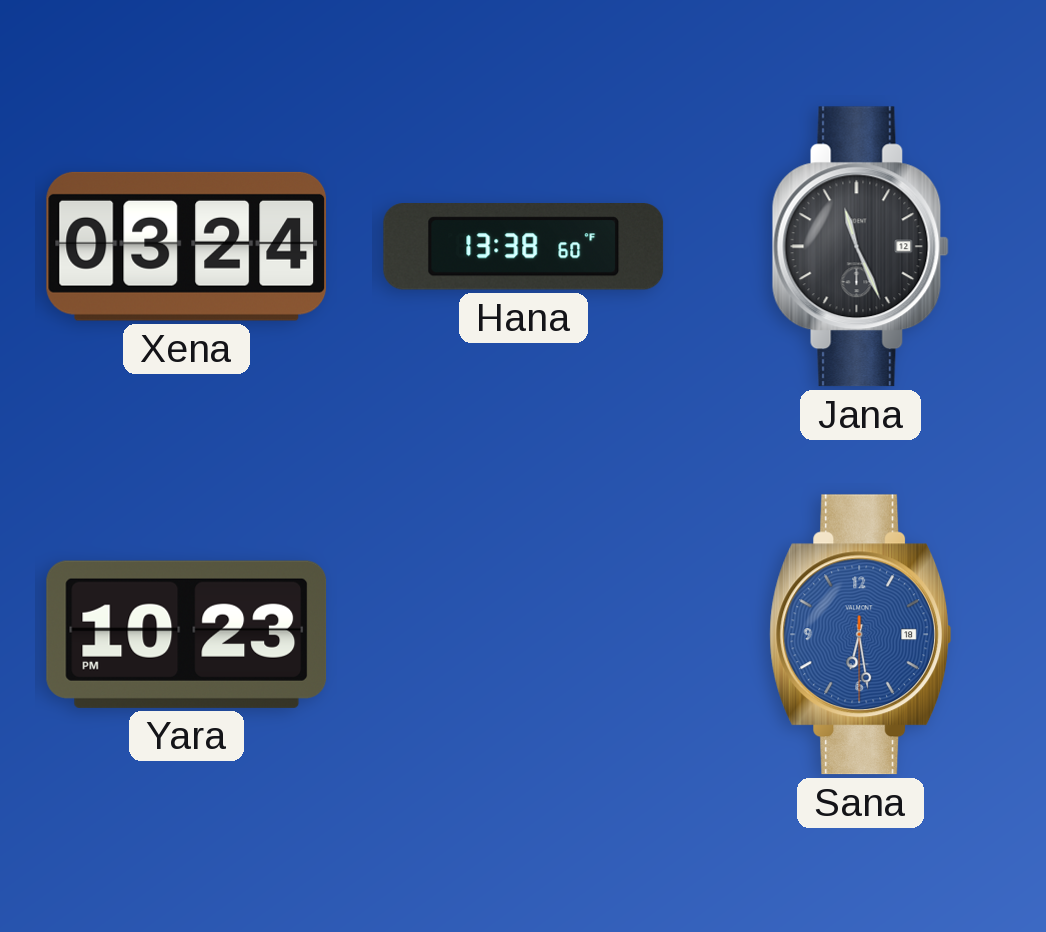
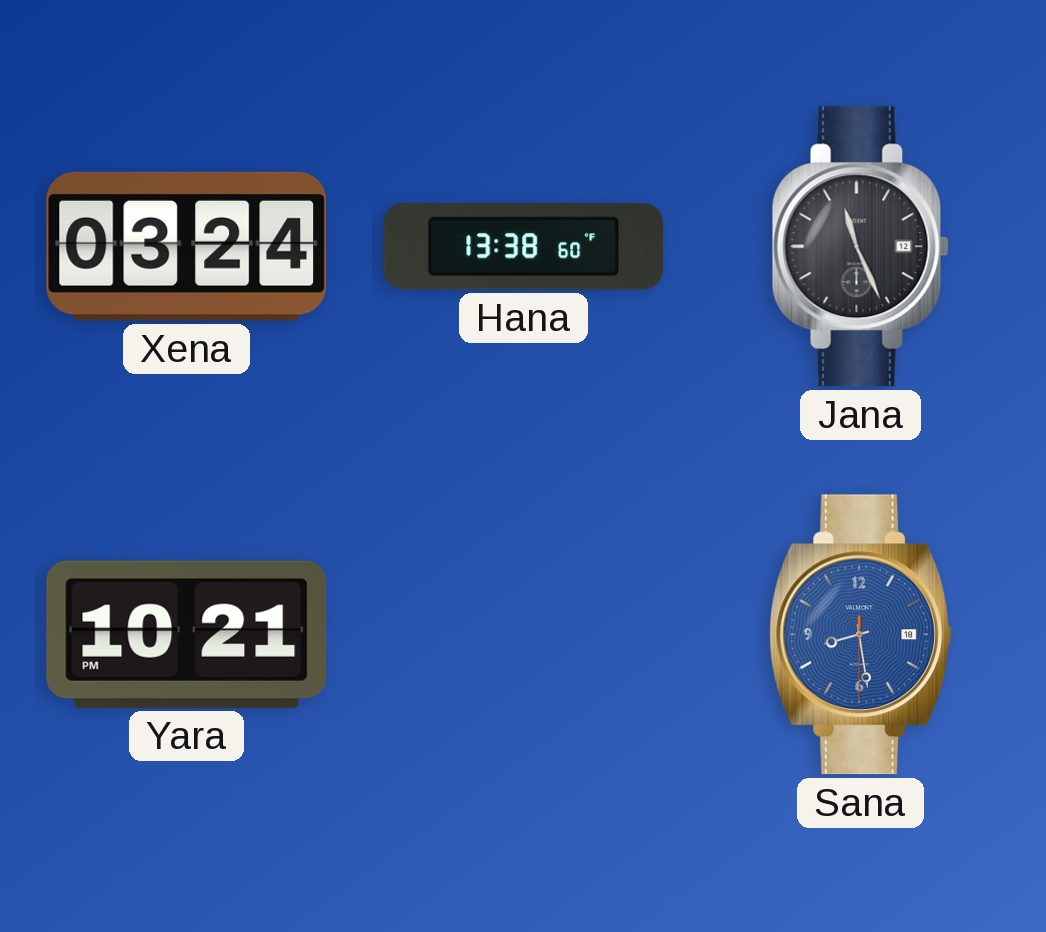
Yara: 10:23 -> 10:21 (187, 634)
Sana: 6:28 -> 8:28 (861, 635)
